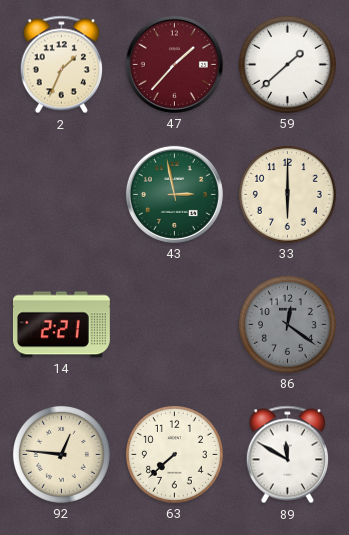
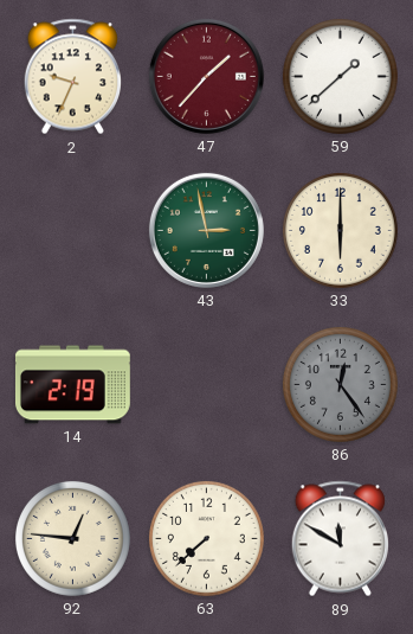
2: 1:34 -> 9:34 (72, 77)
14: 2:21 -> 2:19 (72, 385)
86: 12:21 -> 12:24 (340, 384)
